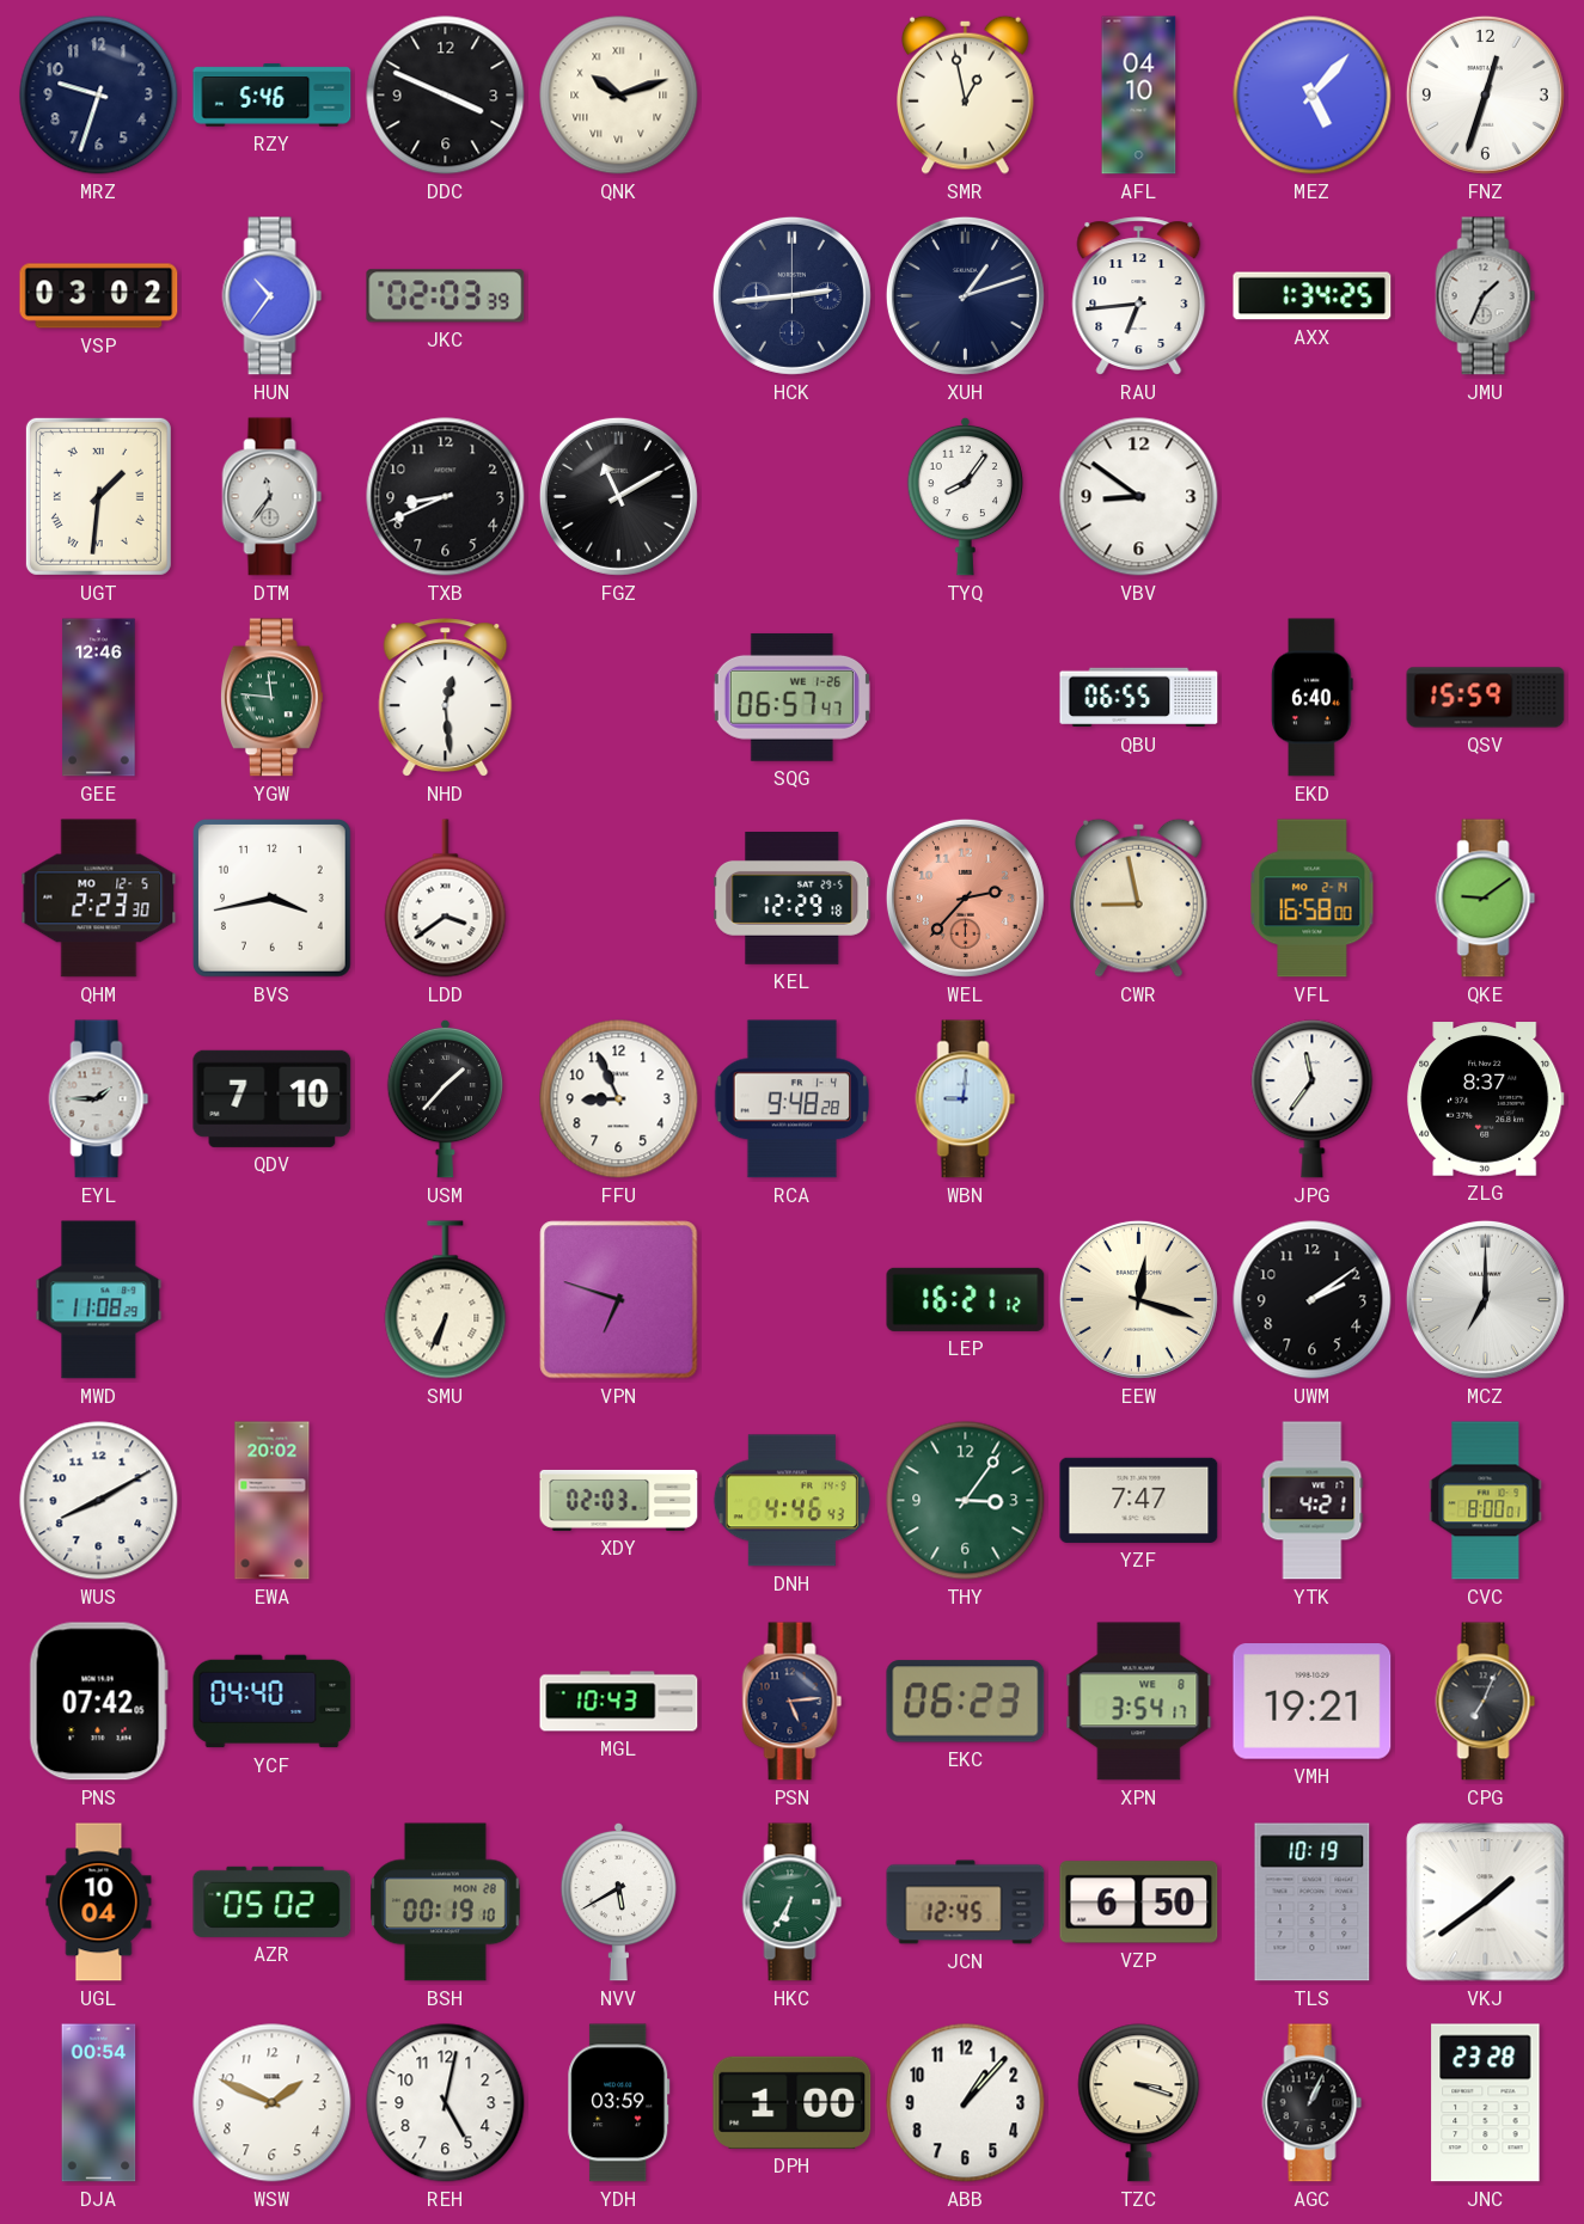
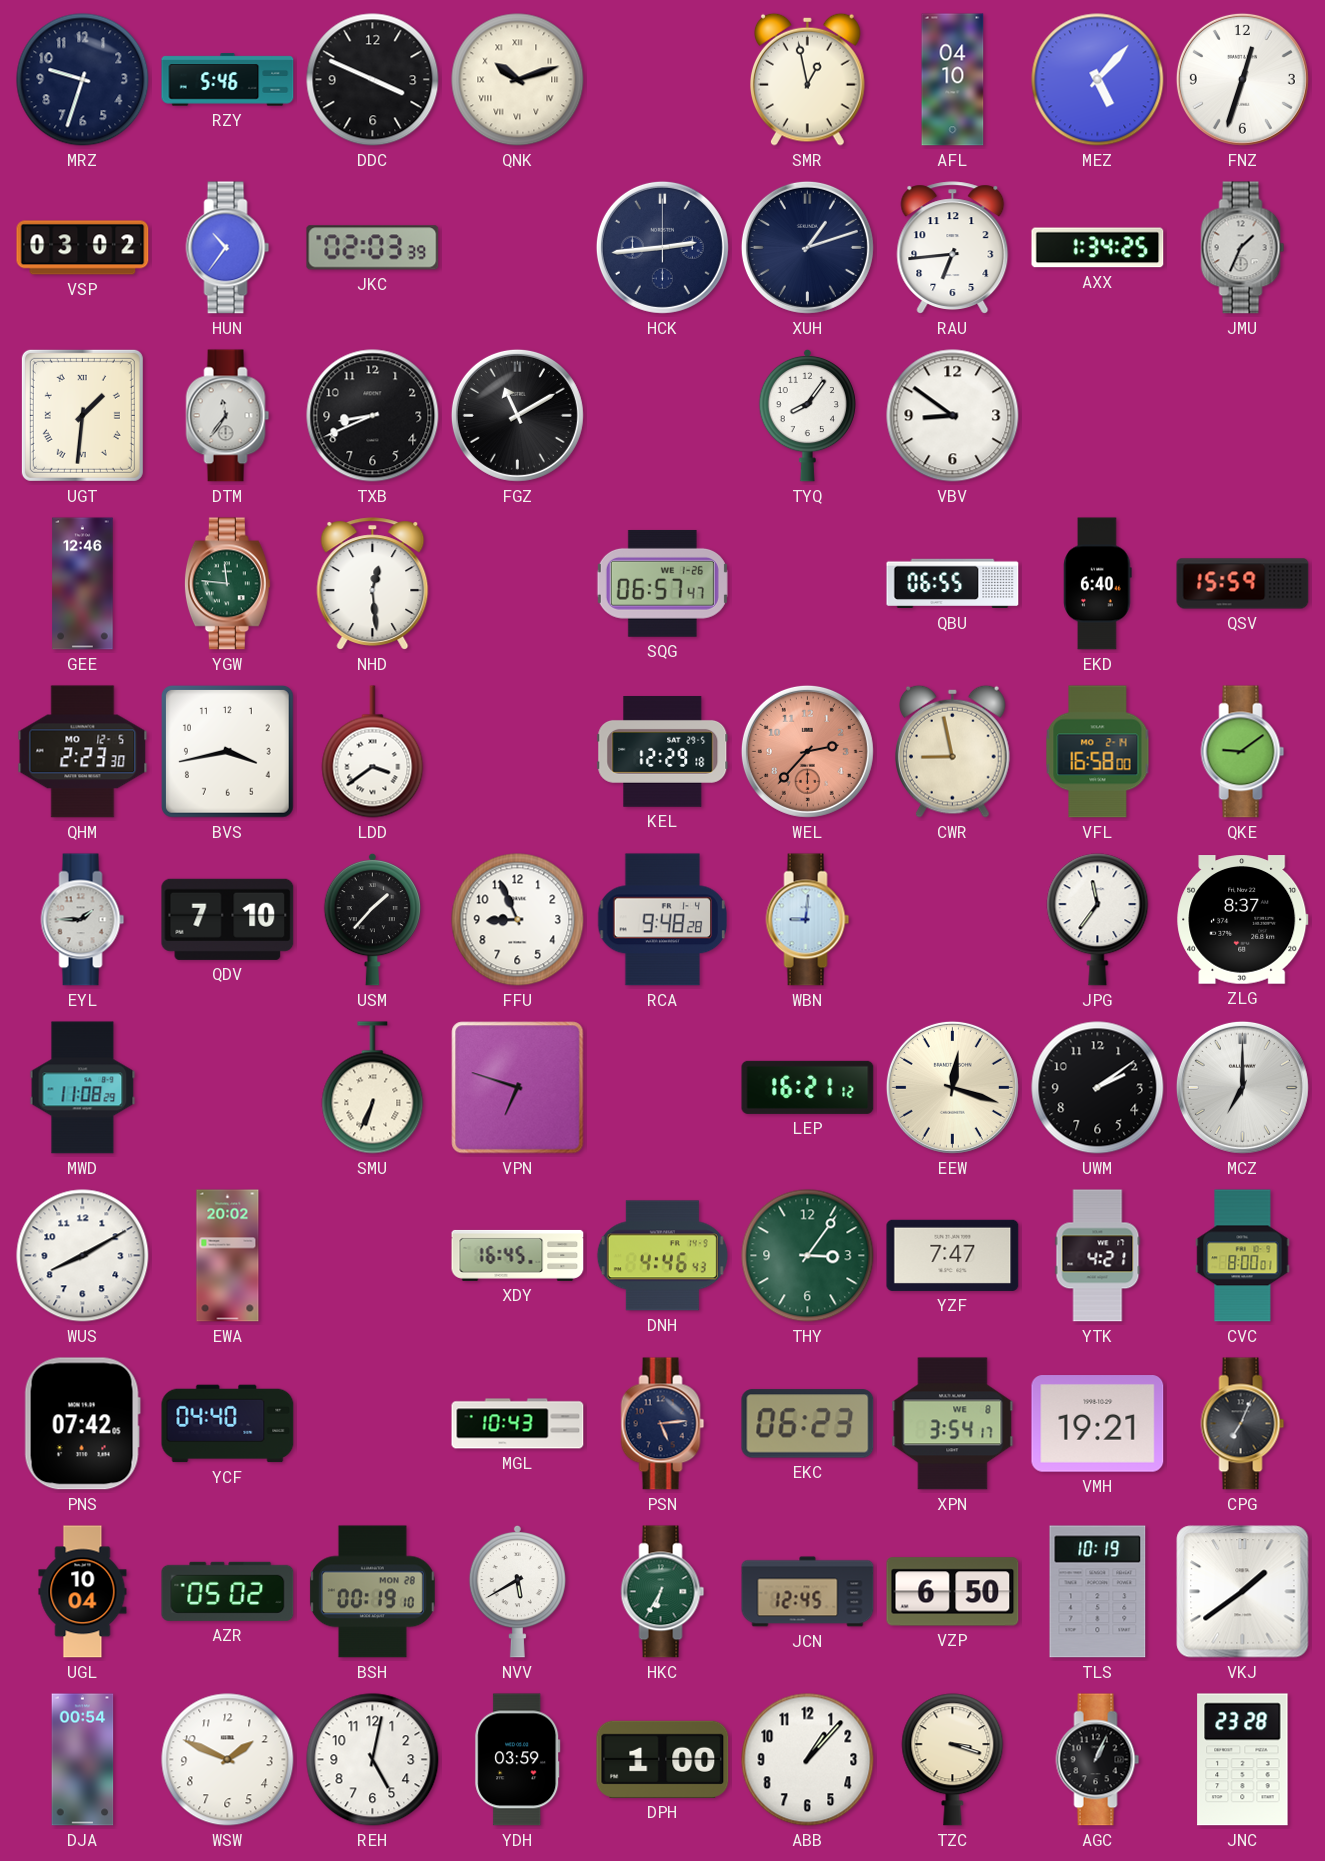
XDY: 02:03 -> 16:45 (518, 1255)
